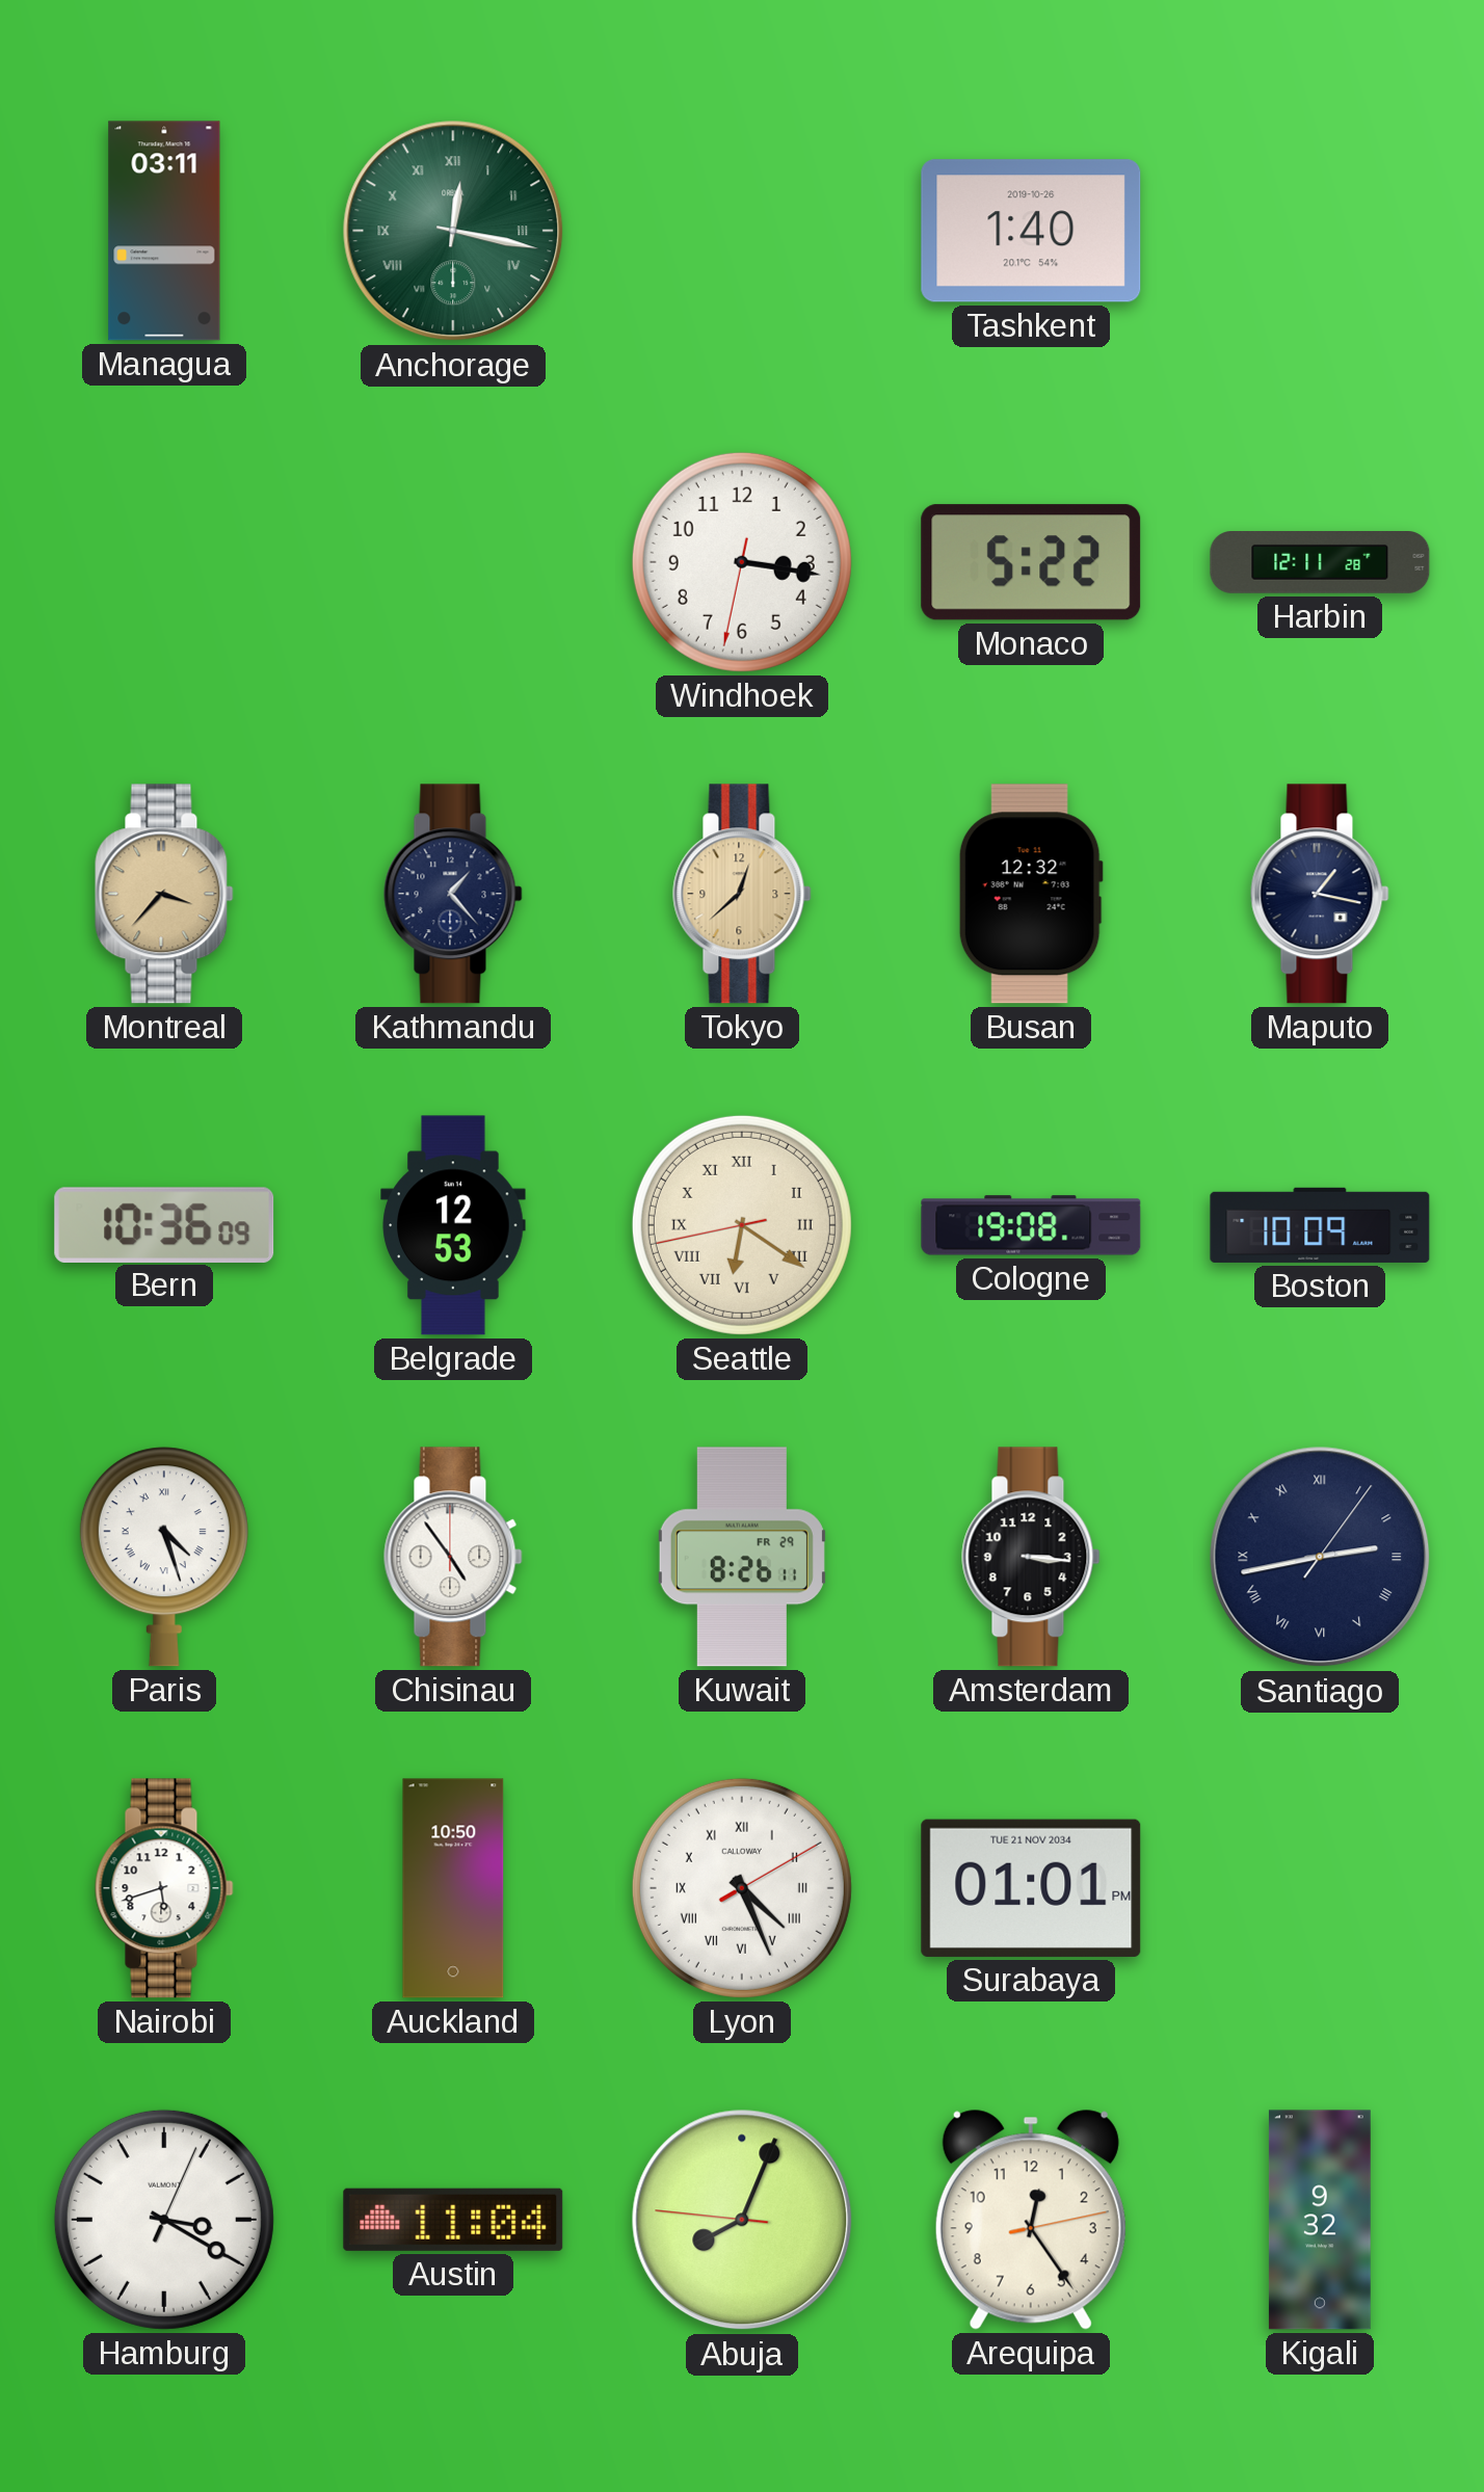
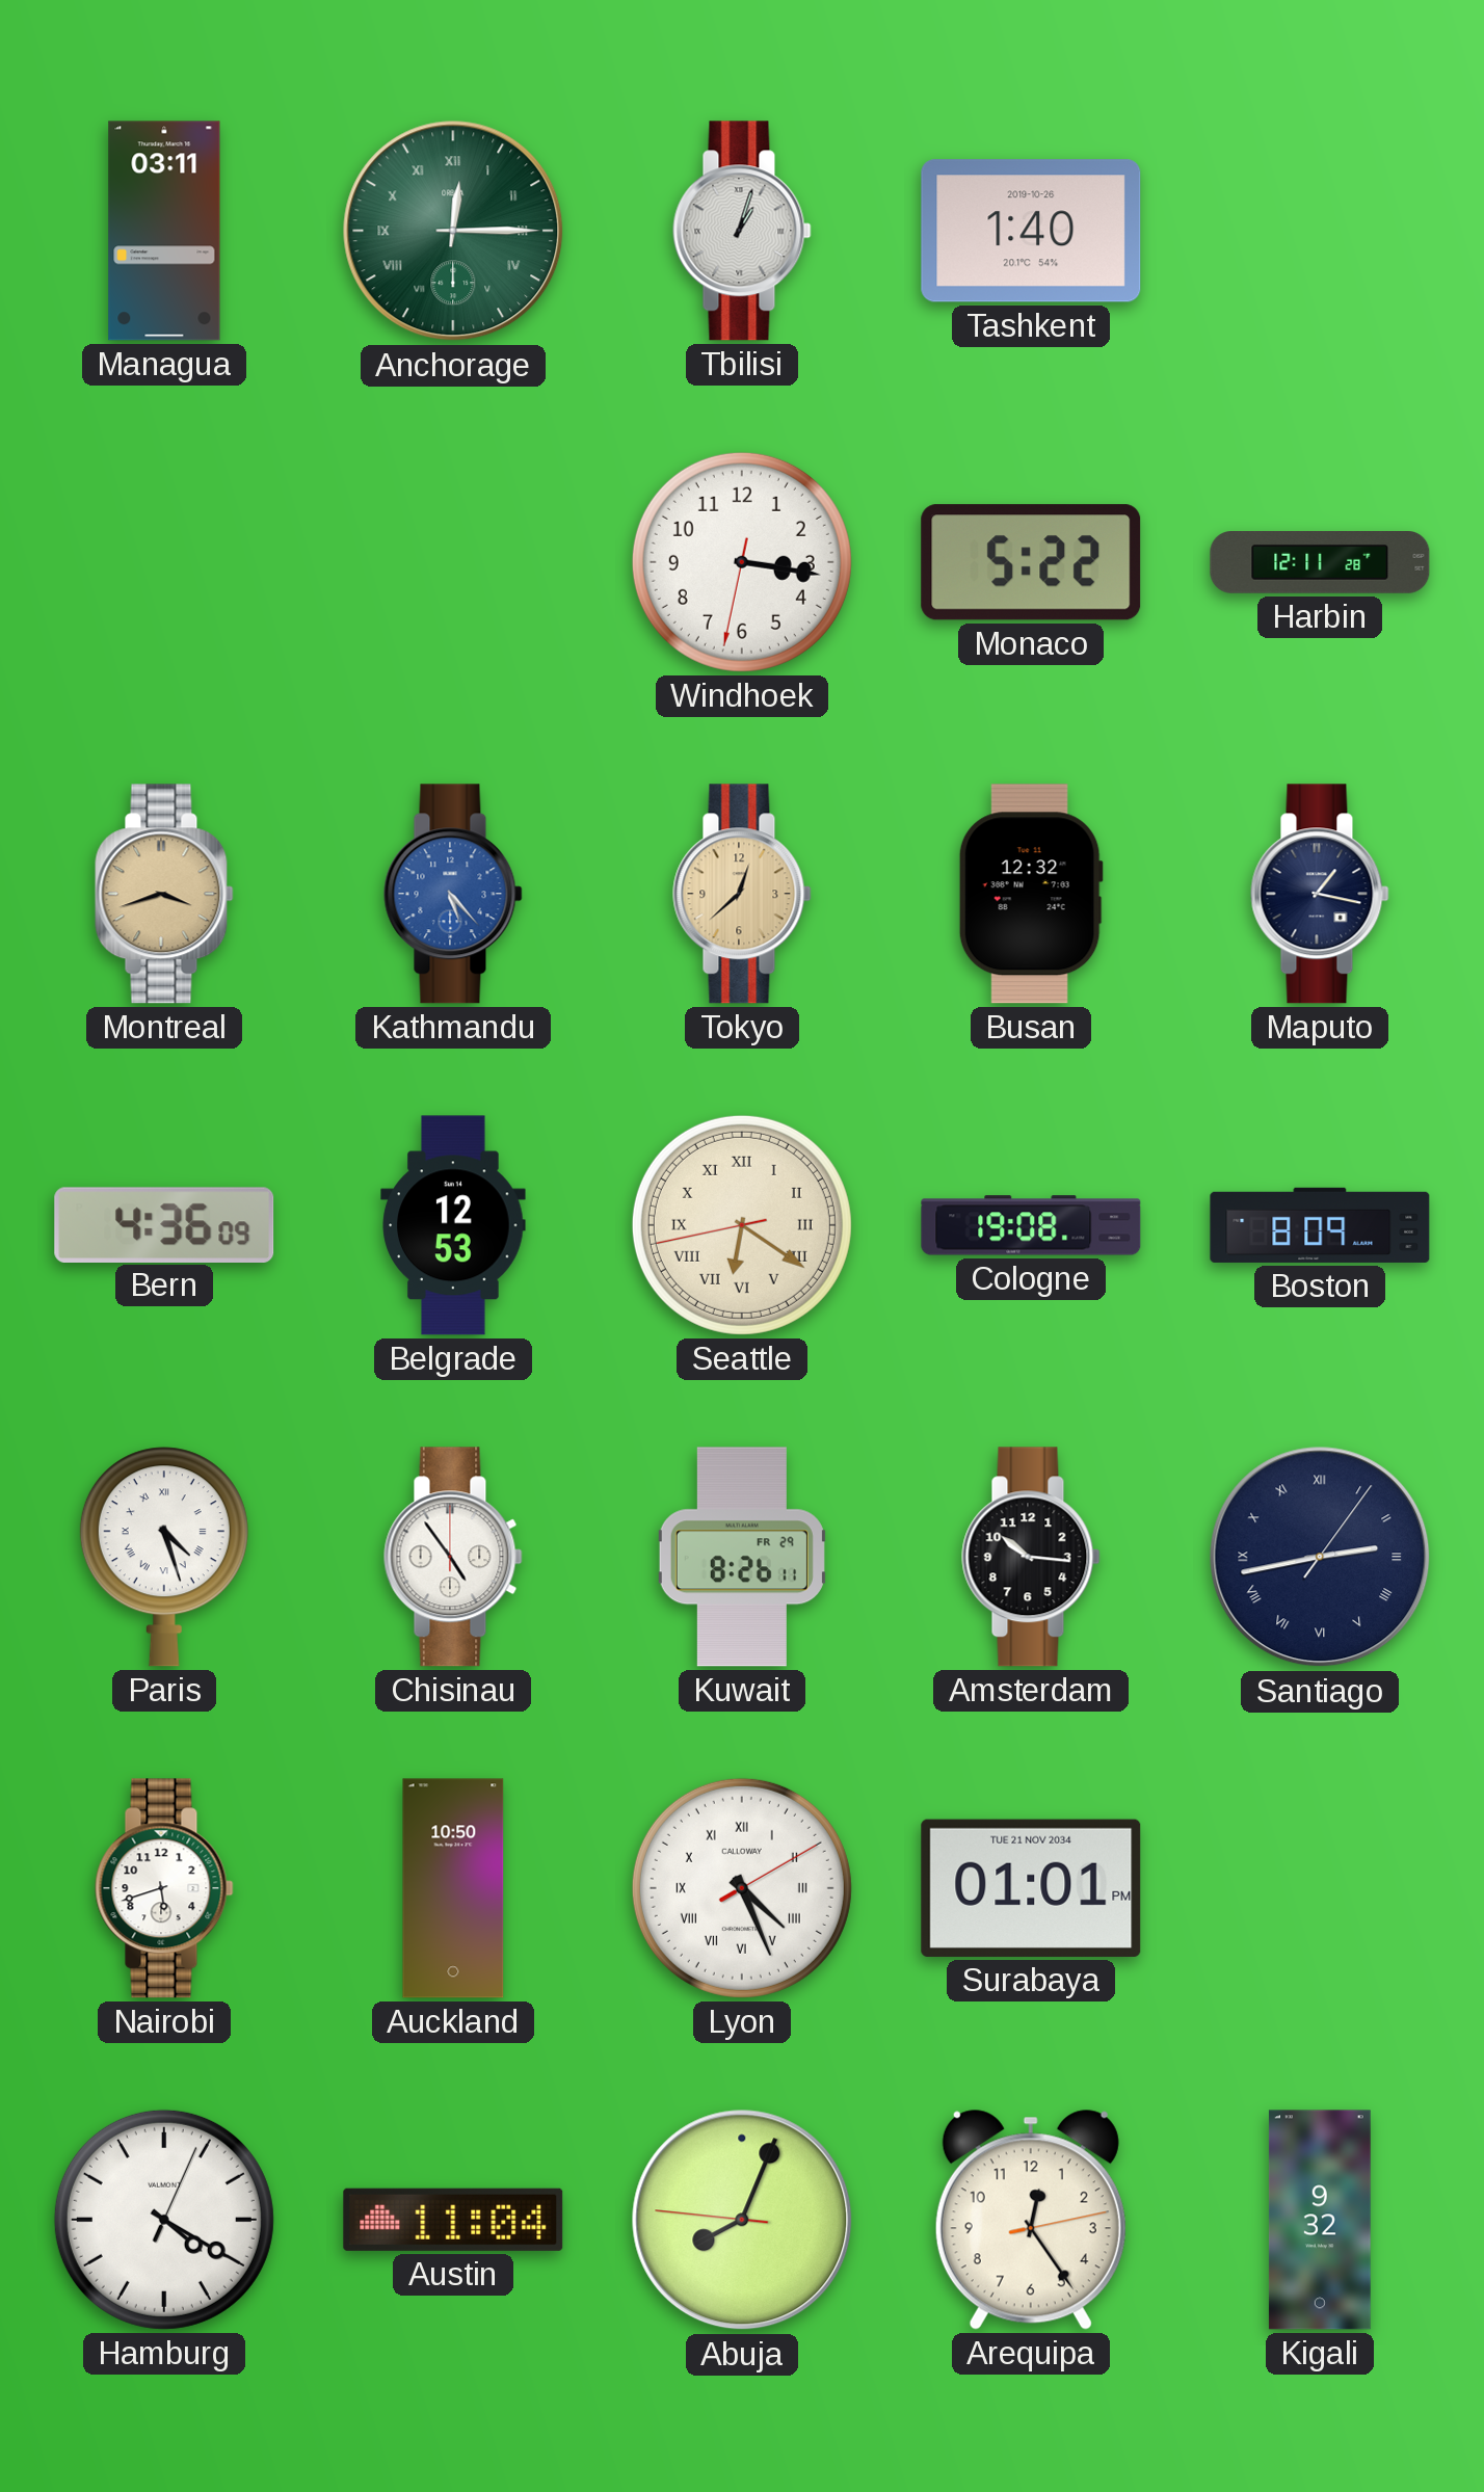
Anchorage: 12:17 -> 12:15 (453, 231)
Tbilisi: none -> 1:03 (742, 231)
Montreal: 3:37 -> 3:42 (164, 894)
Kathmandu: 1:23 -> 5:23 (453, 894)
Kathmandu dial: navy -> blue (453, 894)
Bern: 10:36 -> 4:36 (164, 1224)
Boston: 10:09 -> 8:09 (1320, 1225)
Amsterdam: 3:16 -> 10:16 (1031, 1557)
Hamburg: 3:20 -> 4:20 (164, 2220)
